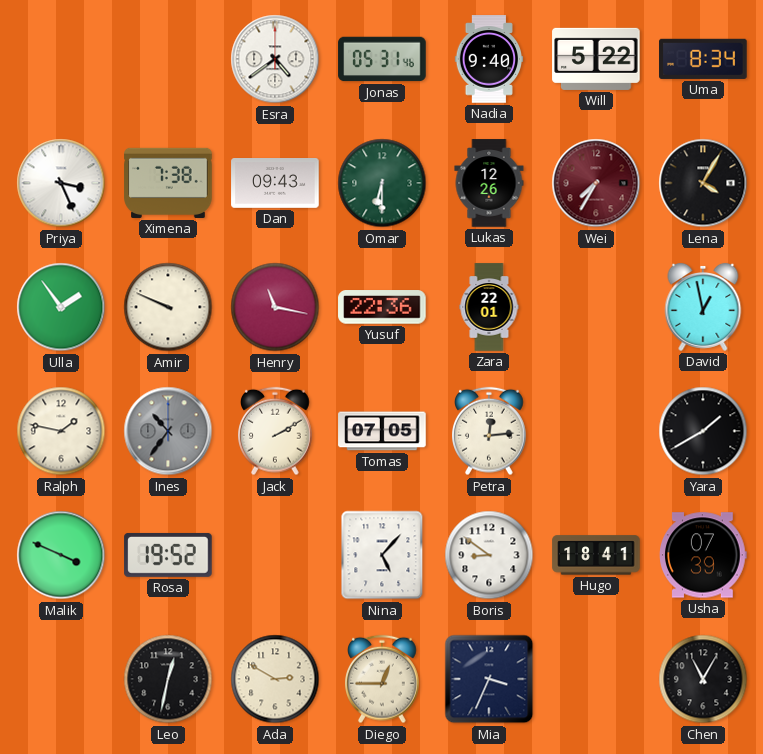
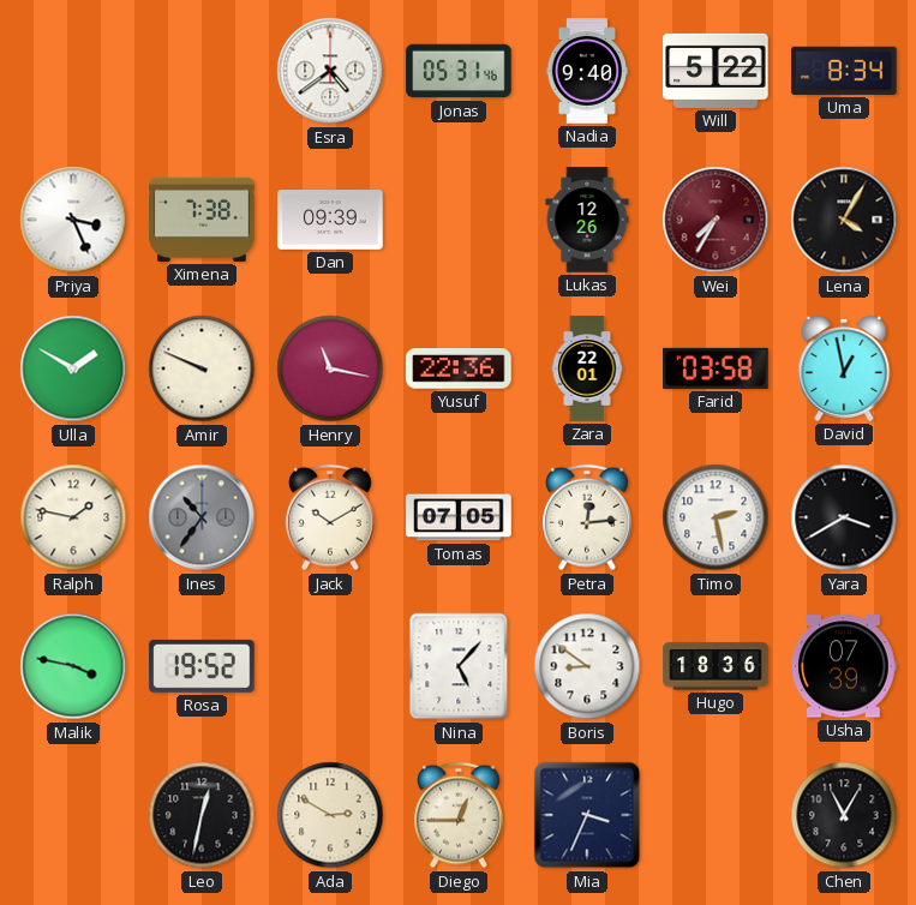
Dan: 09:43 -> 09:39 (330, 221)
Omar: 6:30 -> none (382, 183)
Ulla: 1:54 -> 1:50 (73, 368)
Farid: none -> 03:58 (716, 368)
Jack: 2:10 -> 10:10 (331, 517)
Timo: none -> 2:28 (716, 517)
Yara: 1:40 -> 3:40 (844, 517)
Malik: 3:49 -> 3:47 (73, 666)
Hugo: 18:41 -> 18:36 (716, 666)
